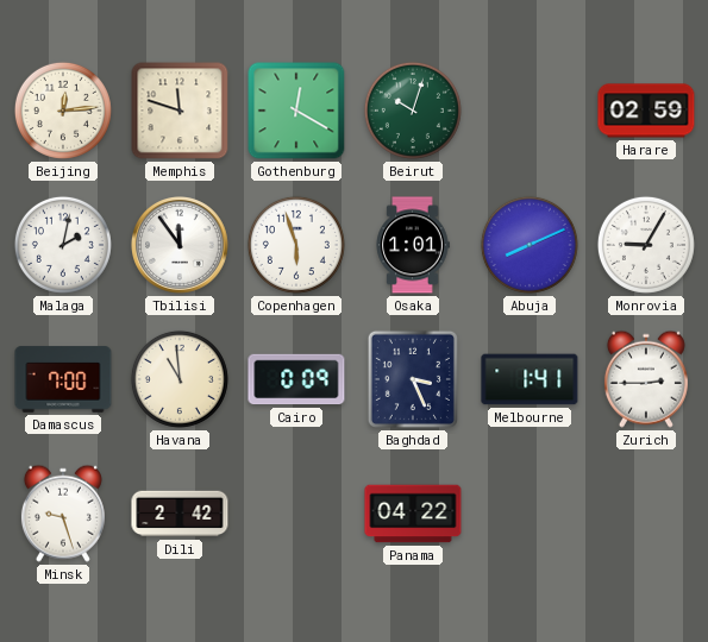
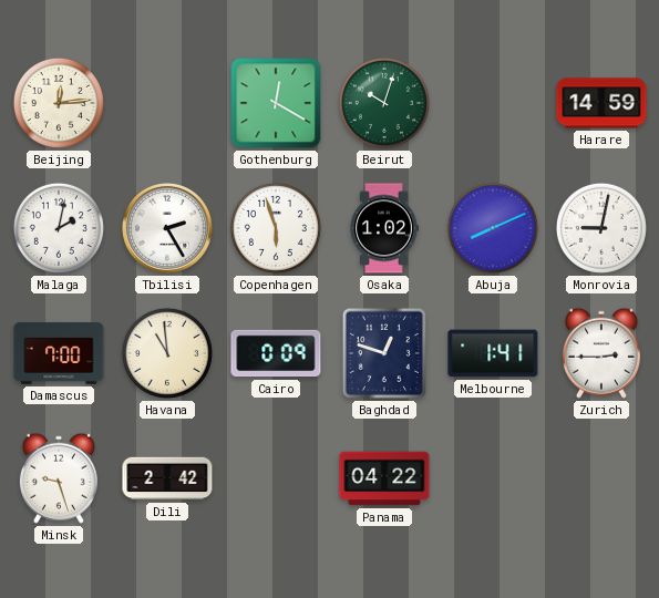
Memphis: 11:48 -> none (180, 111)
Harare: 02:59 -> 14:59 (601, 103)
Tbilisi: 11:54 -> 2:25 (168, 229)
Osaka: 1:01 -> 1:02 (384, 228)
Monrovia: 9:05 -> 9:02 (601, 228)
Baghdad: 3:26 -> 12:48 (384, 353)
